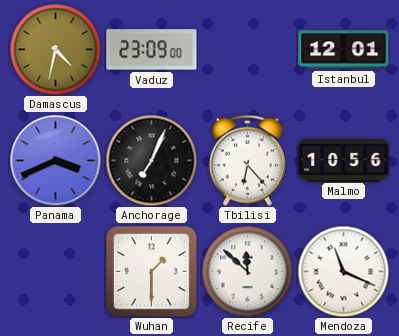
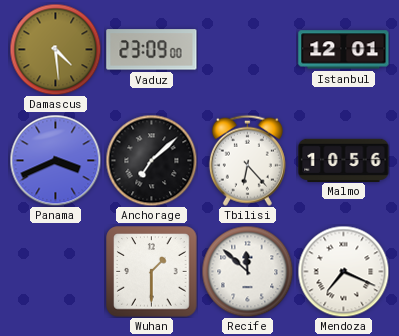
Damascus: 4:32 -> 4:29 (55, 49)
Anchorage: 7:04 -> 7:08 (151, 160)
Mendoza: 11:19 -> 7:19 (343, 271)
